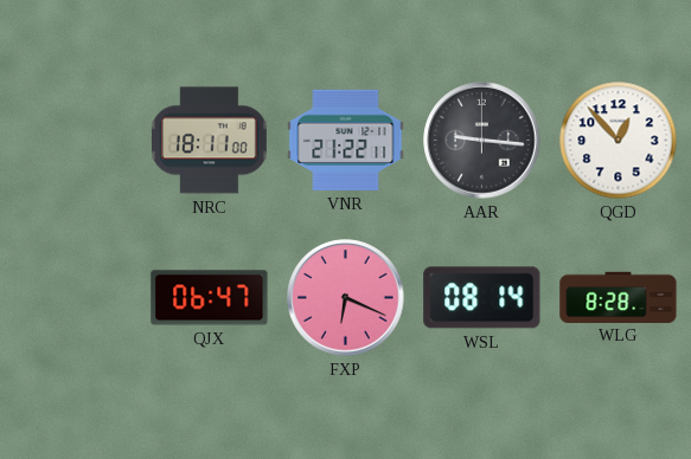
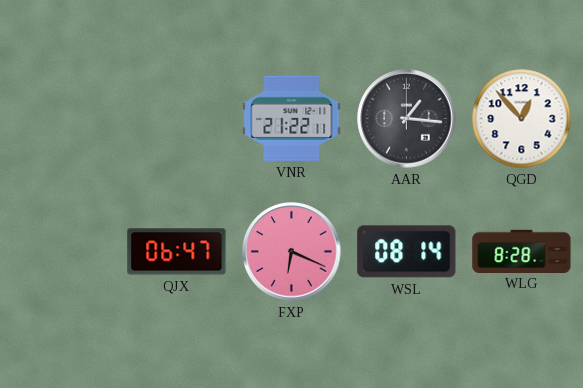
NRC: 18:11 -> none (210, 141)
AAR: 9:16 -> 1:16 (407, 119)
